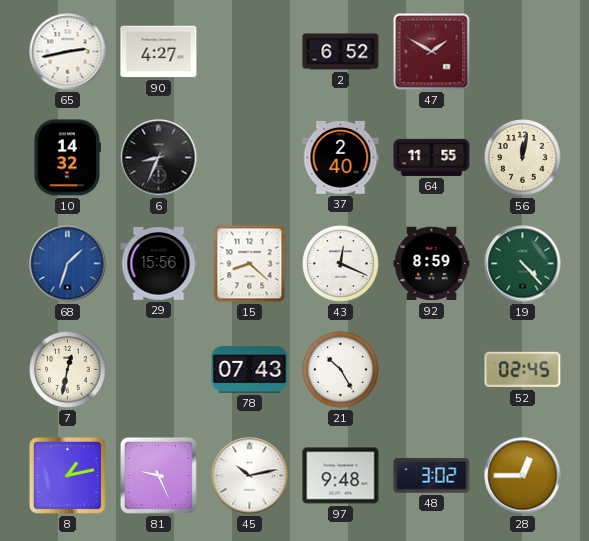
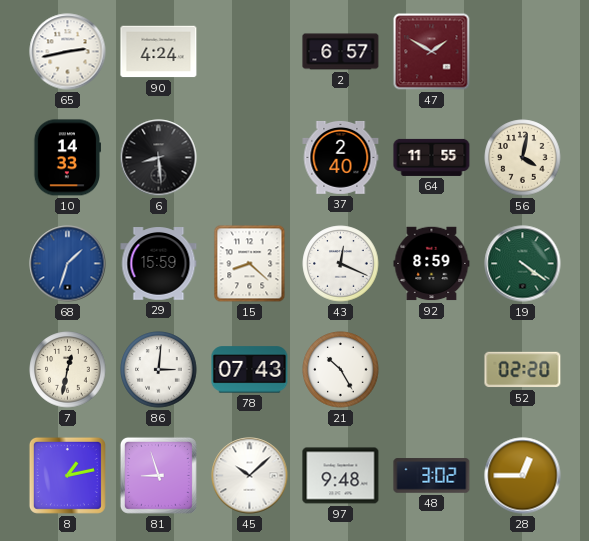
90: 4:27 -> 4:24 (159, 52)
2: 6:52 -> 6:57 (341, 52)
10: 14:32 -> 14:33 (67, 158)
6: 8:34 -> 8:29 (159, 158)
56: 12:02 -> 4:02 (523, 158)
29: 15:56 -> 15:59 (159, 264)
19: 4:23 -> 4:21 (523, 264)
86: none -> 3:01 (159, 370)
52: 02:45 -> 02:20 (523, 370)
81: 9:26 -> 8:57 (158, 475)
45: 10:13 -> 10:08 (250, 476)
